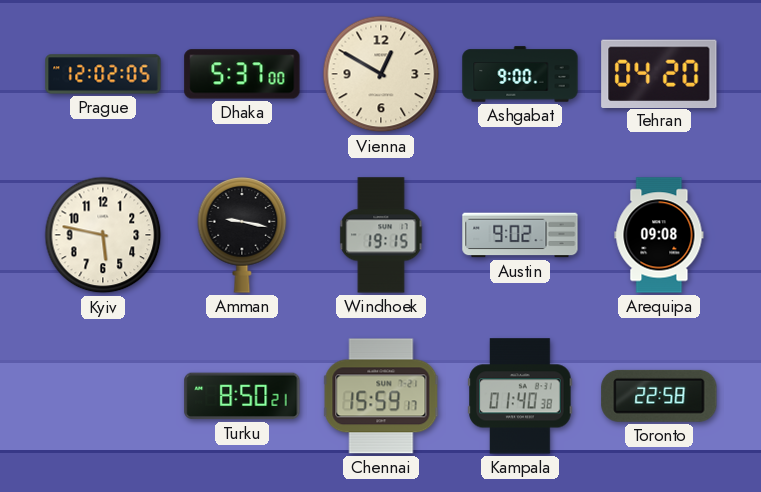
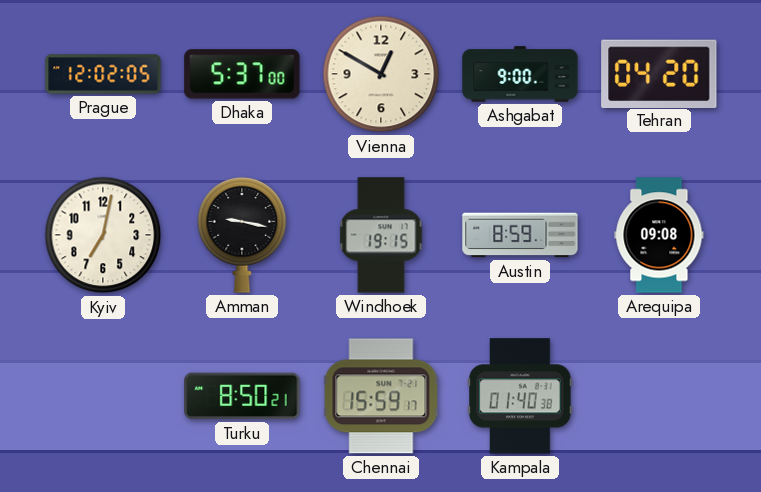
Kyiv: 5:47 -> 7:02 (103, 235)
Austin: 9:02 -> 8:59 (520, 235)
Toronto: 22:58 -> none (659, 396)
